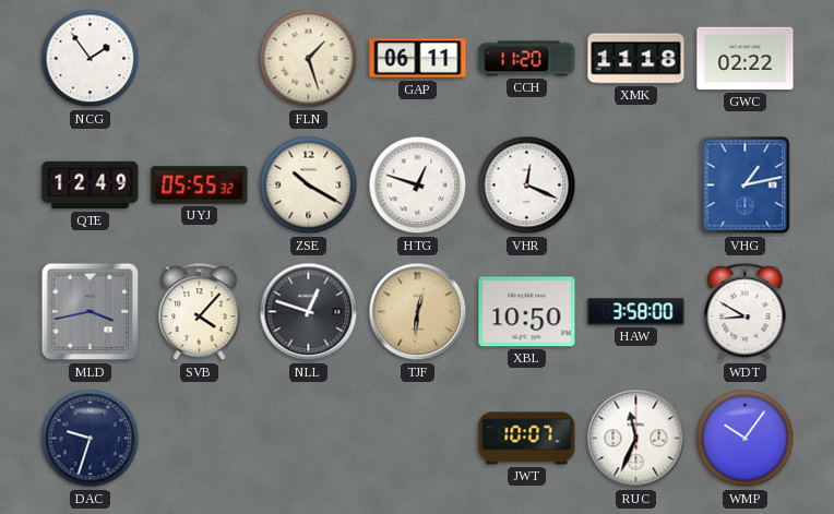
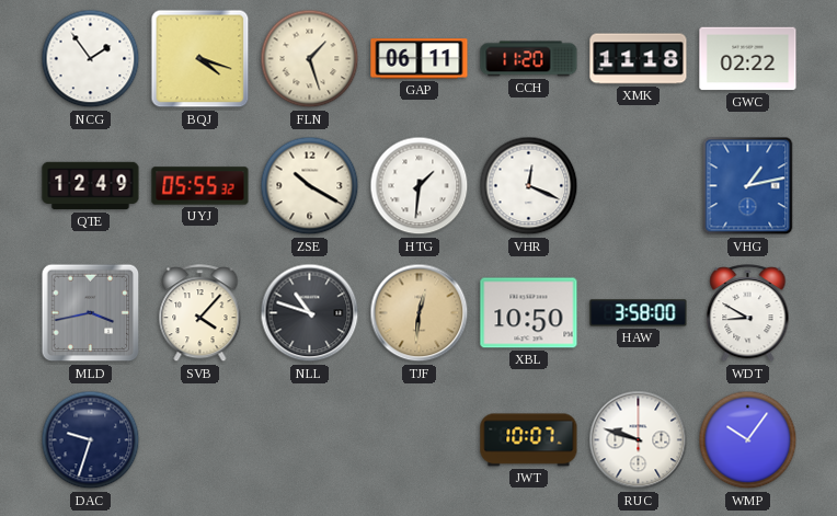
BQJ: none -> 4:18 (200, 59)
HTG: 12:48 -> 1:31 (420, 186)
NLL: 12:48 -> 10:48 (310, 313)
RUC: 11:34 -> 9:48 (639, 440)
